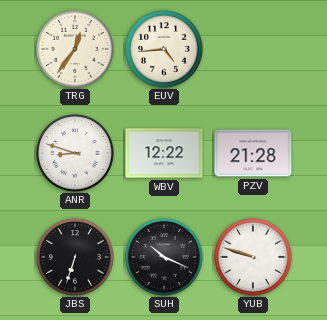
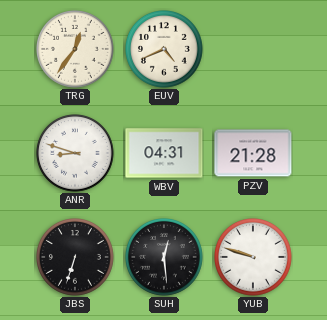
EUV: 4:44 -> 4:41 (165, 50)
WBV: 12:22 -> 04:31 (164, 153)
SUH: 10:19 -> 12:29 (165, 258)
